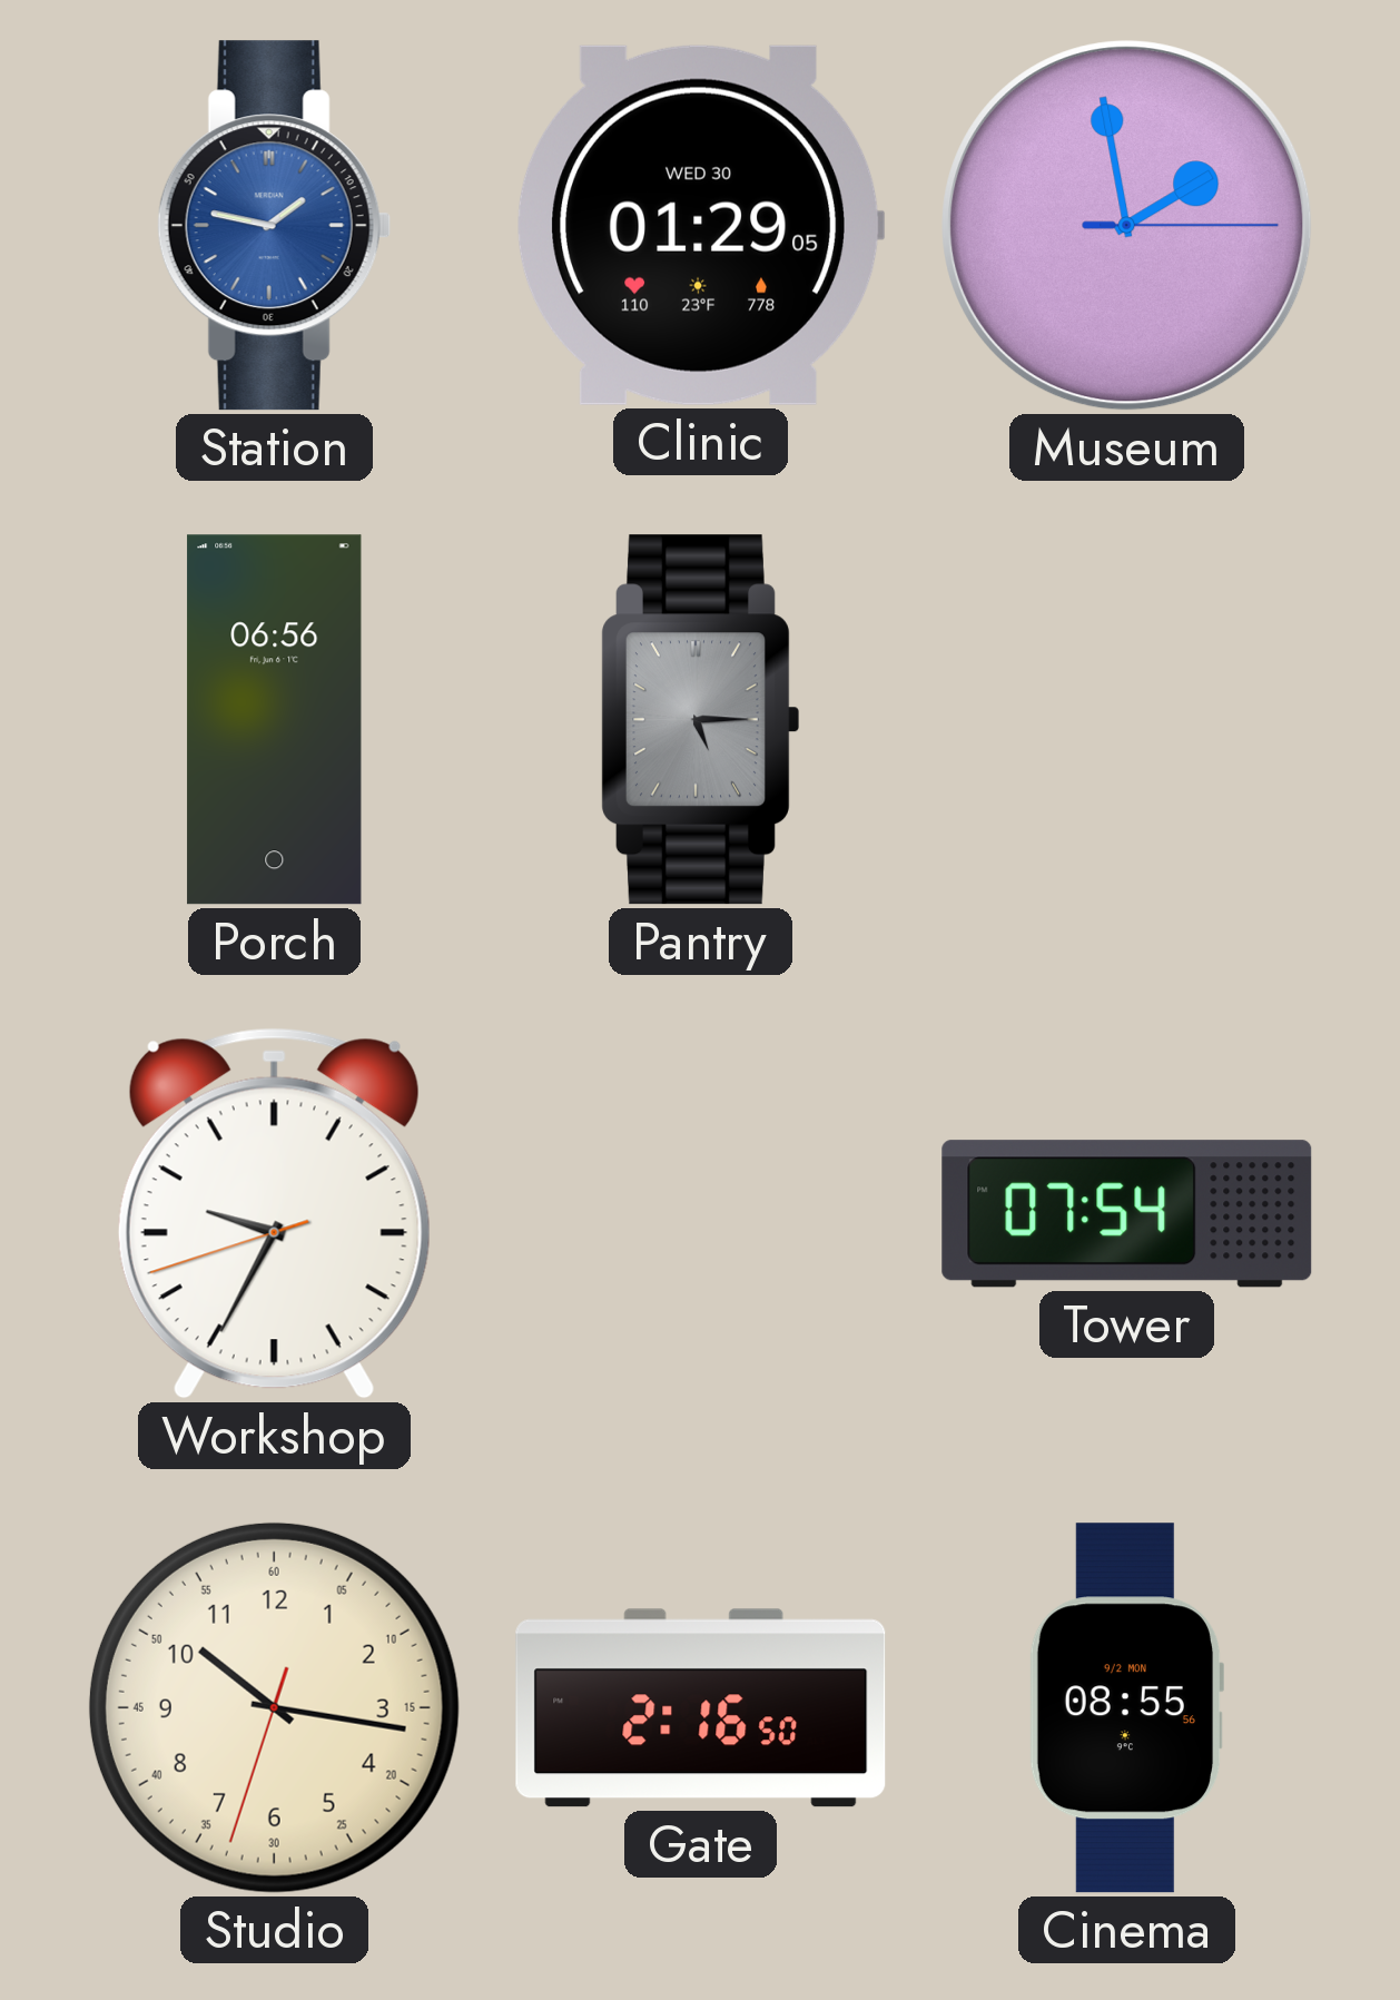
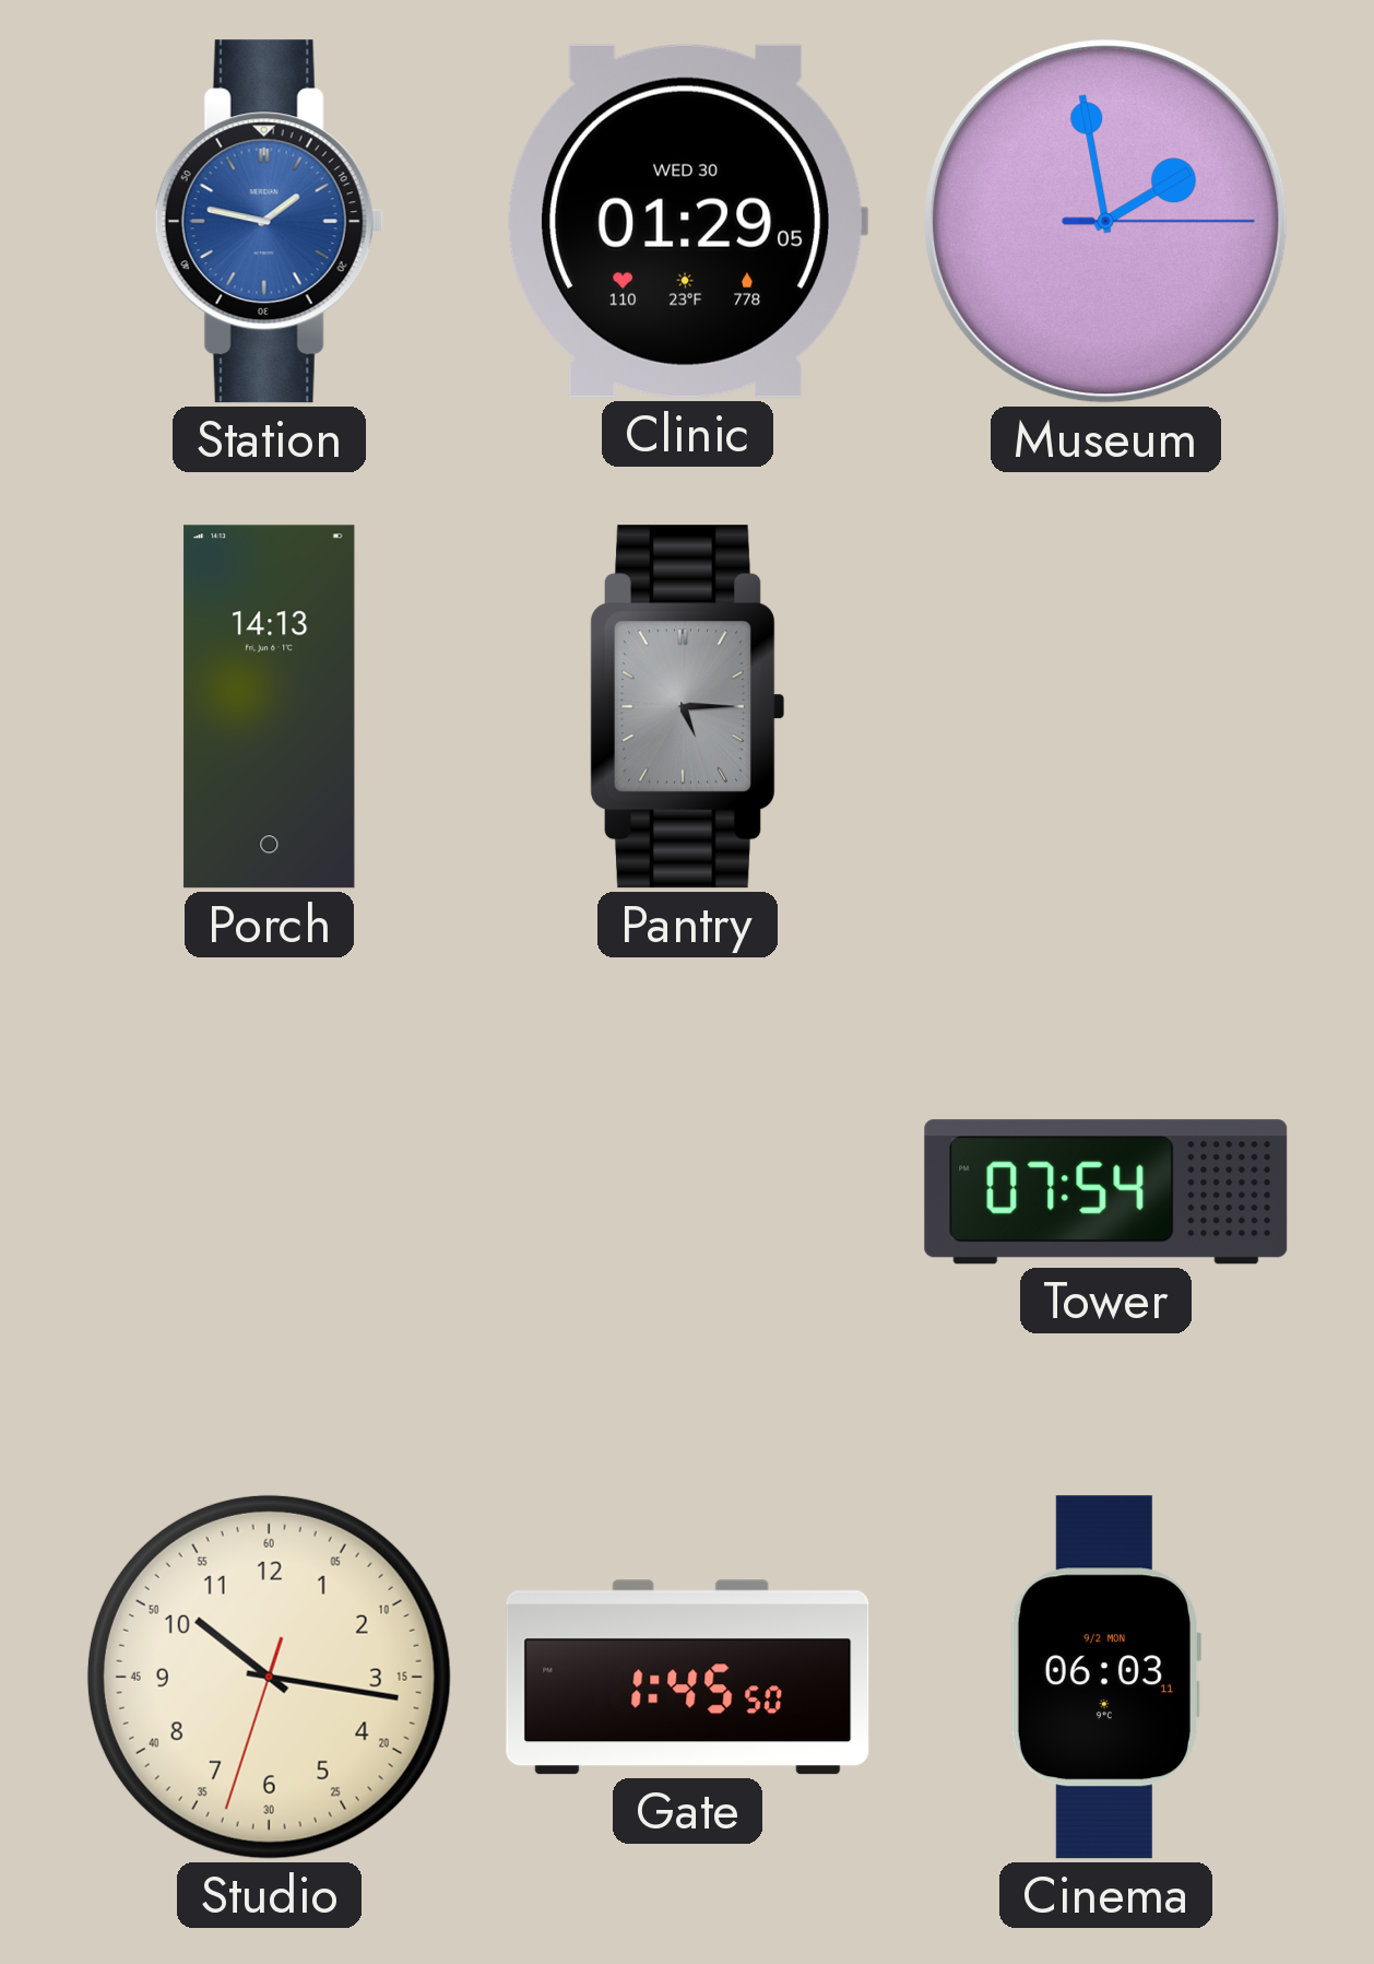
Porch: 06:56 -> 14:13 (270, 707)
Workshop: 9:34 -> none (274, 1213)
Gate: 2:16 -> 1:45 (688, 1678)
Cinema: 08:55 -> 06:03 (1104, 1678)
